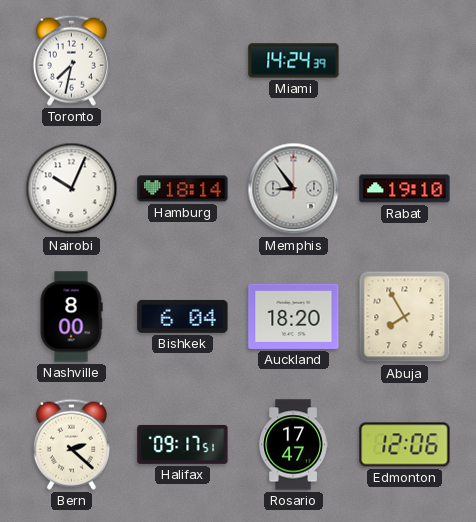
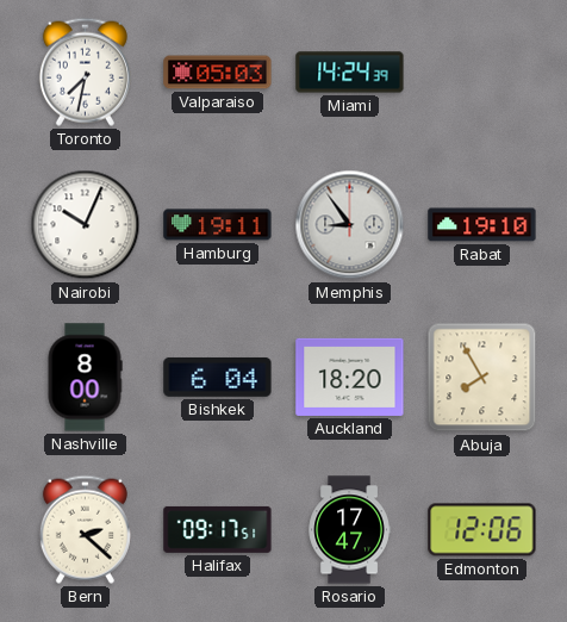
Valparaiso: none -> 05:03 (218, 73)
Hamburg: 18:14 -> 19:11 (218, 225)
